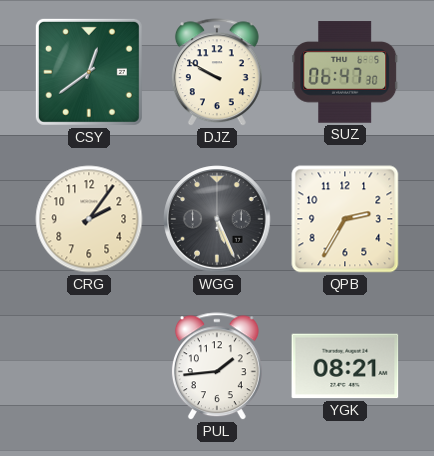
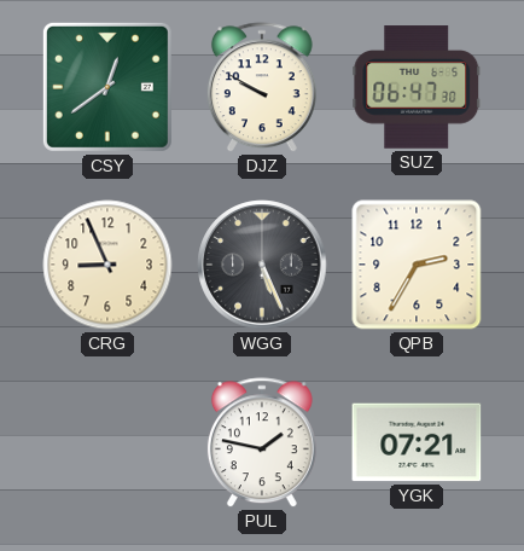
CRG: 2:06 -> 8:56 (107, 265)
PUL: 1:44 -> 1:47 (262, 443)
YGK: 08:21 -> 07:21 (417, 442)
